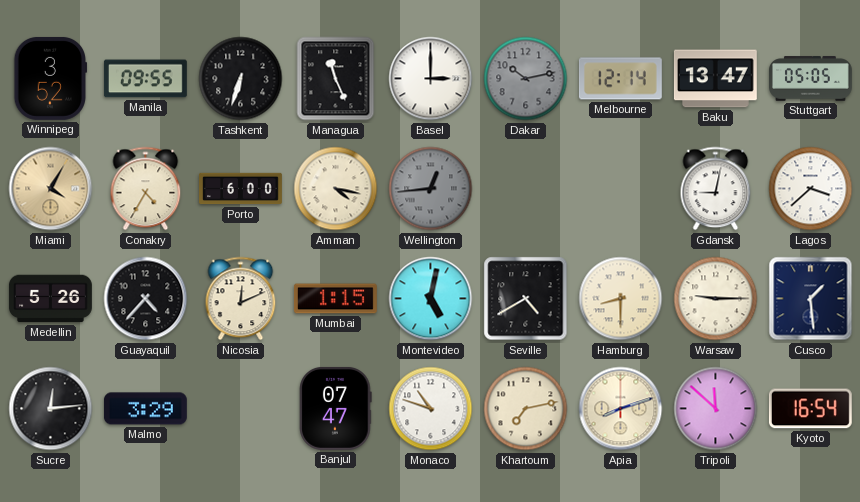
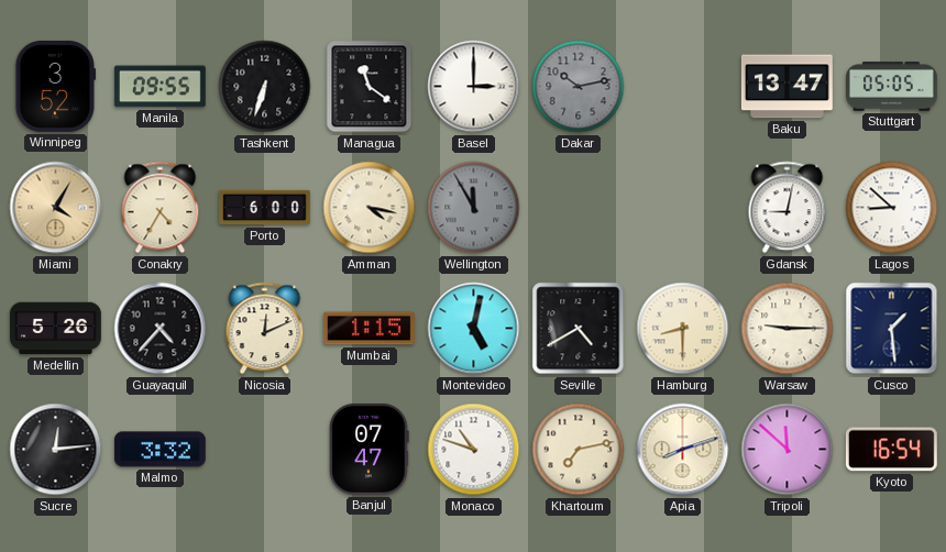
Managua: 11:26 -> 11:21 (370, 87)
Melbourne: 12:14 -> none (620, 79)
Wellington: 12:44 -> 11:55 (474, 208)
Lagos: 3:38 -> 8:52 (892, 208)
Malmo: 3:29 -> 3:32 (159, 450)
